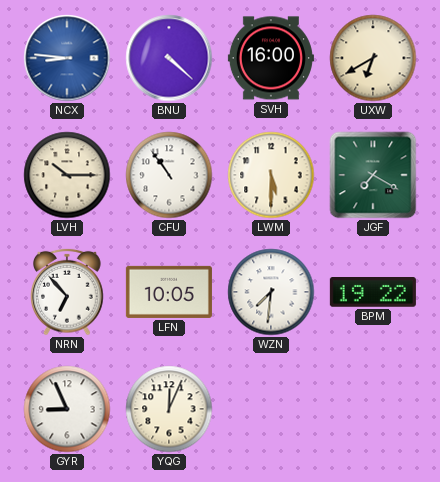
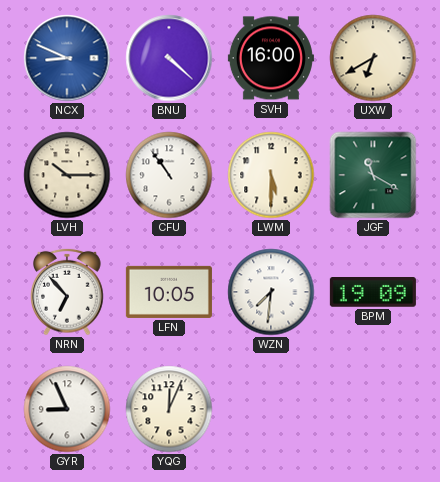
NCX: 8:46 -> 8:49 (67, 58)
JGF: 7:20 -> 11:20 (373, 175)
BPM: 19:22 -> 19:09 (373, 292)
